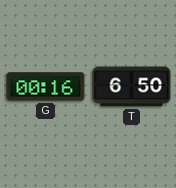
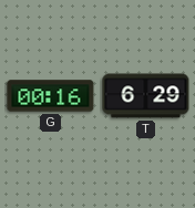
T: 6:50 -> 6:29 (146, 96)
